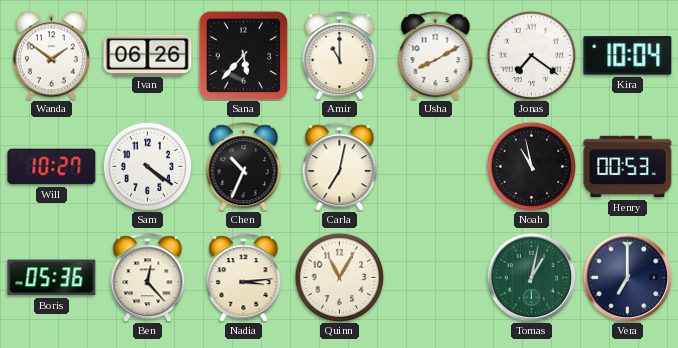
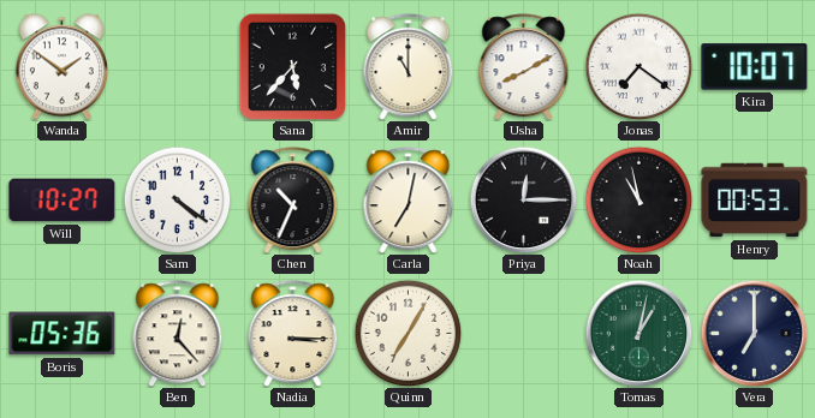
Ivan: 06:26 -> none (148, 55)
Kira: 10:04 -> 10:07 (755, 67)
Priya: none -> 12:15 (523, 199)
Nadia: 3:14 -> 3:15 (293, 334)
Quinn: 11:05 -> 7:05 (407, 333)
